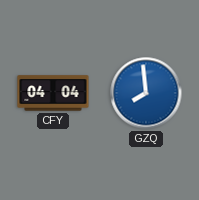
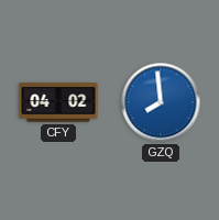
CFY: 04:04 -> 04:02 (58, 102)
